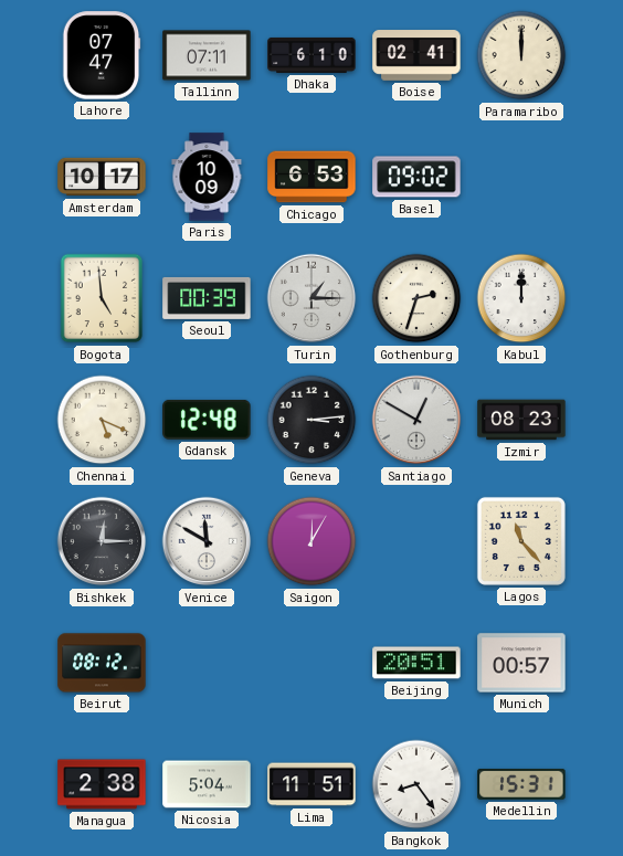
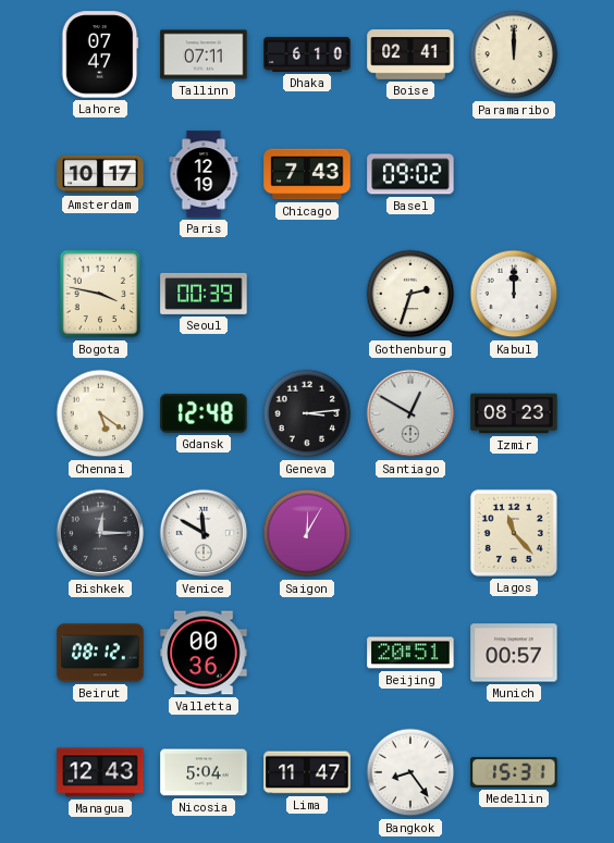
Paris: 10:09 -> 12:19 (204, 174)
Chicago: 6:53 -> 7:43 (307, 174)
Bogota: 4:59 -> 3:47 (100, 294)
Turin: 1:15 -> none (311, 298)
Chennai: 5:19 -> 5:21 (100, 413)
Valletta: none -> 00:36 (204, 653)
Managua: 2:38 -> 12:43 (100, 772)
Lima: 11:51 -> 11:47 (307, 772)
